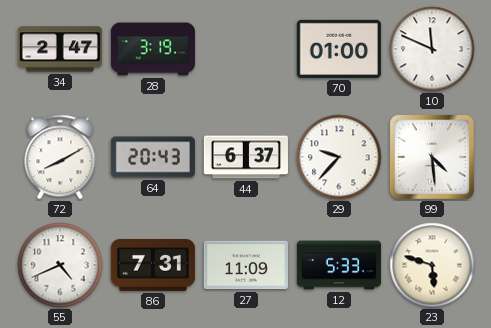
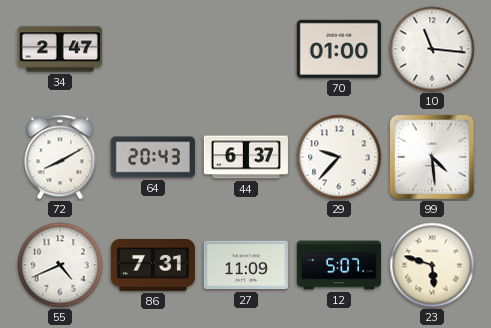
28: 3:19 -> none (153, 49)
10: 11:49 -> 11:16 (432, 49)
12: 5:33 -> 5:07 (339, 265)
